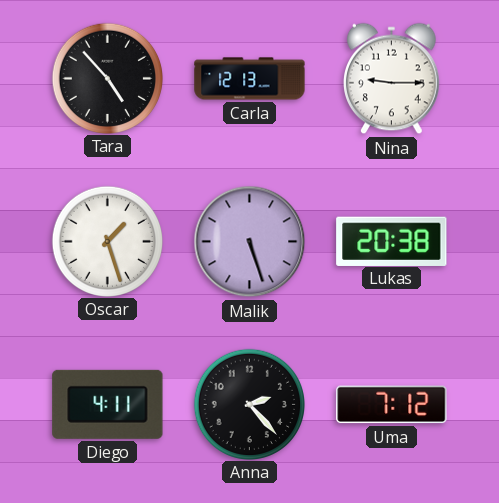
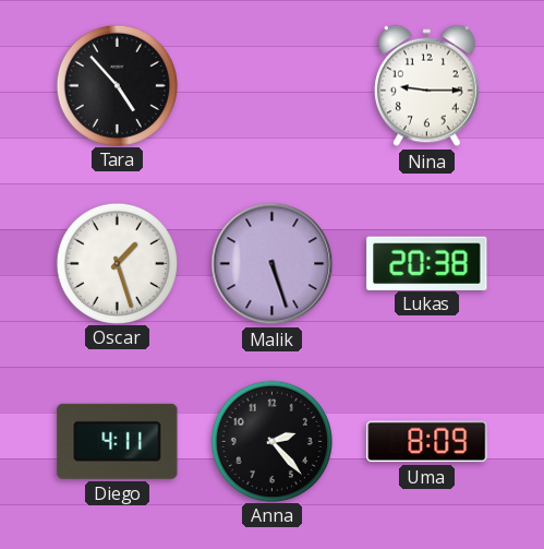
Carla: 12:13 -> none (250, 79)
Uma: 7:12 -> 8:09 (427, 442)
